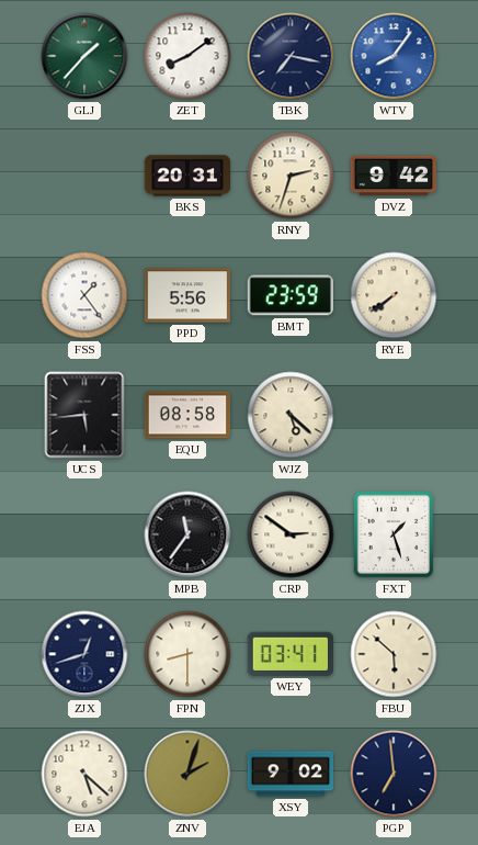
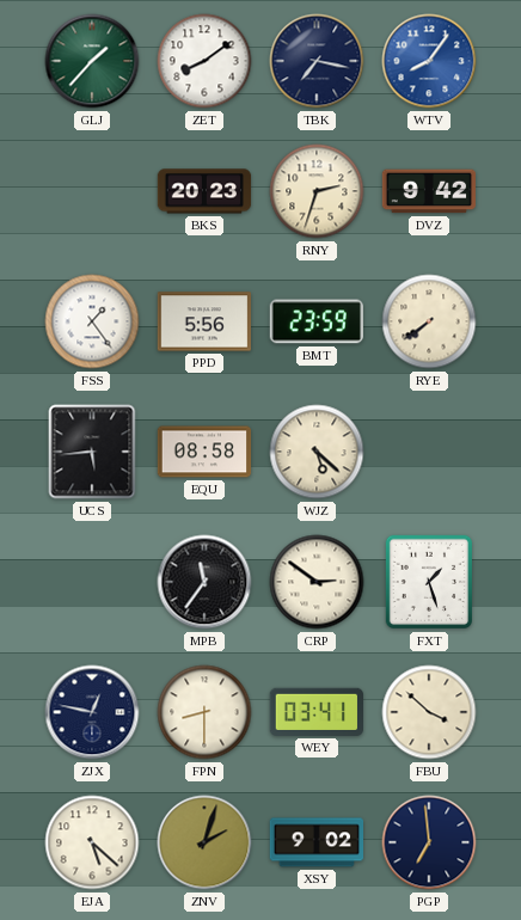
BKS: 20:31 -> 20:23 (204, 191)
ZJX: 12:42 -> 12:47 (92, 712)
FBU: 5:52 -> 3:52 (429, 712)
